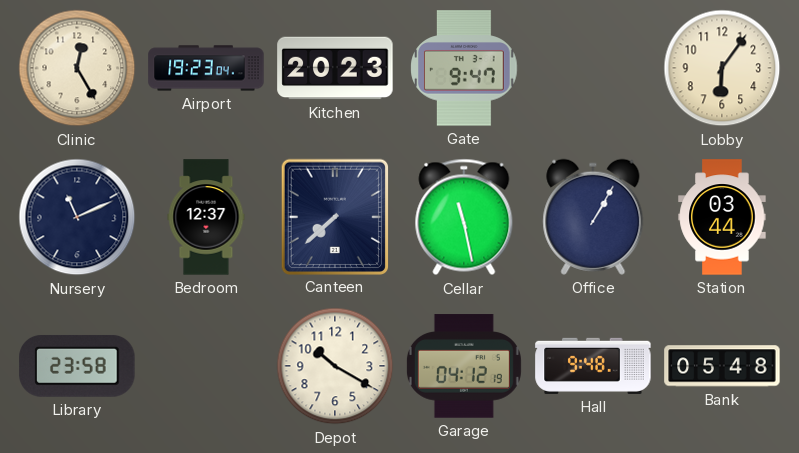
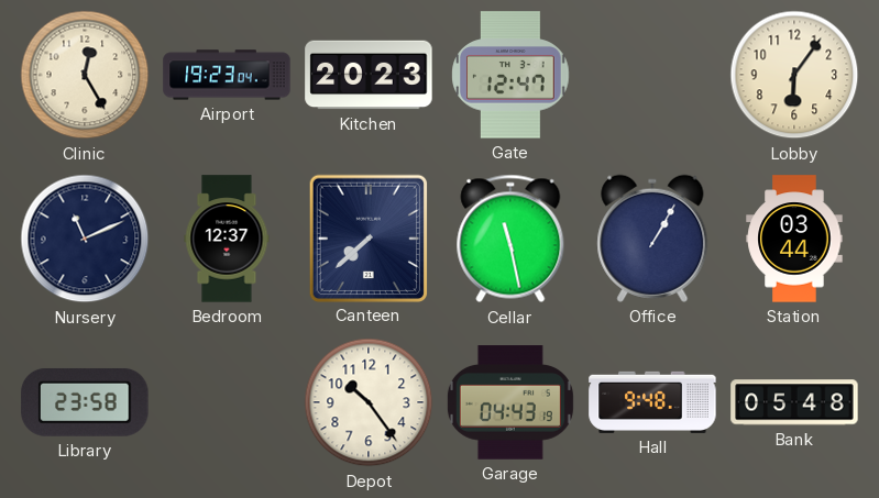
Gate: 9:47 -> 12:47 (510, 75)
Depot: 10:20 -> 10:24 (369, 402)
Garage: 04:12 -> 04:43 (510, 402)
